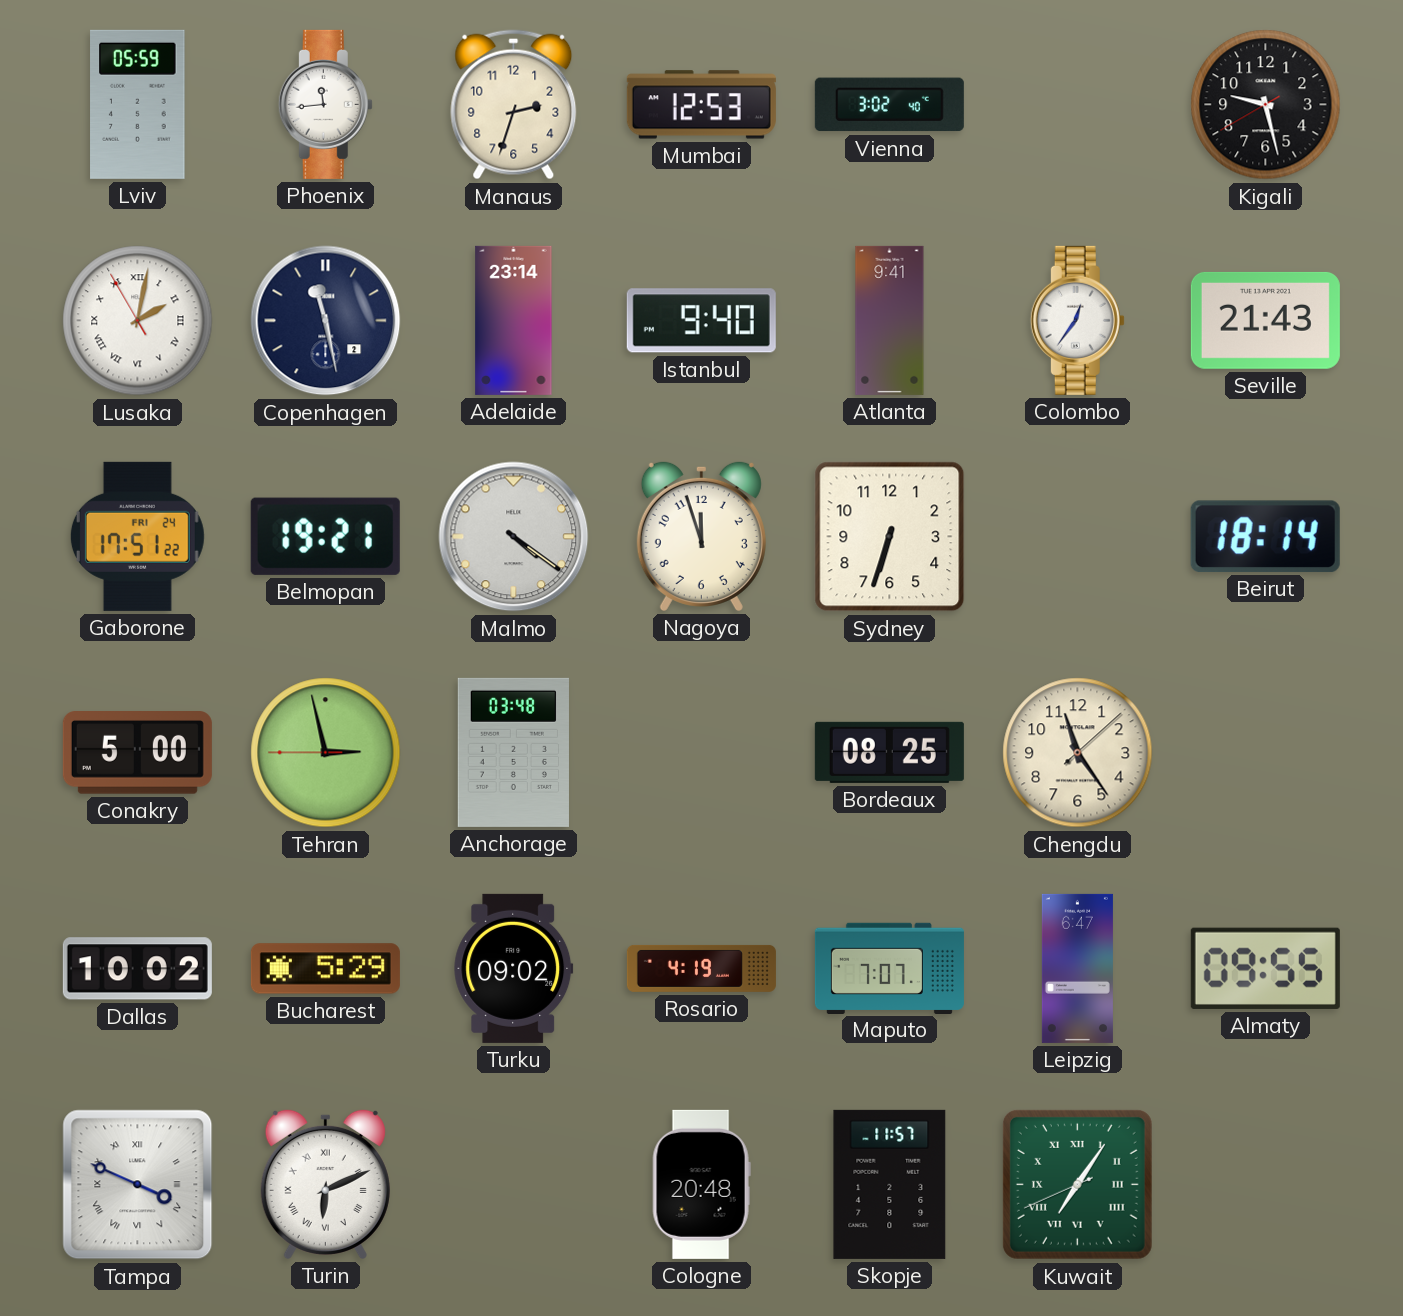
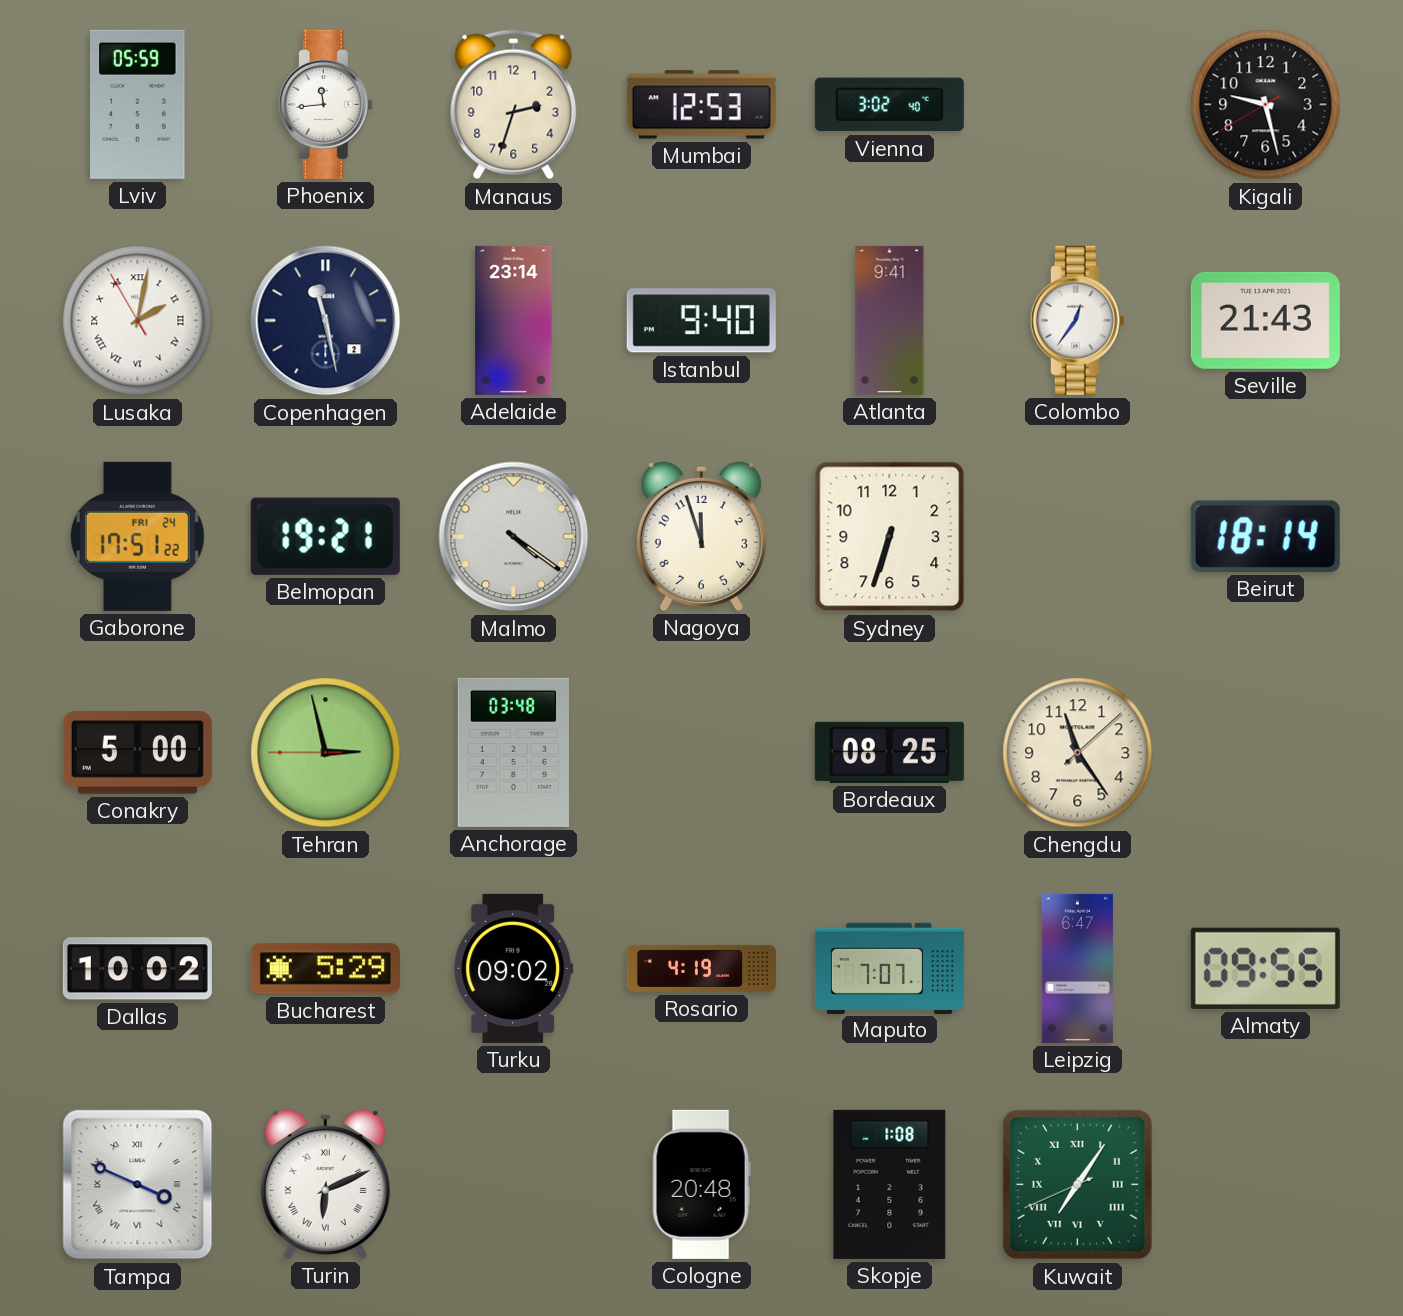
Skopje: 11:57 -> 1:08 (890, 1184)
